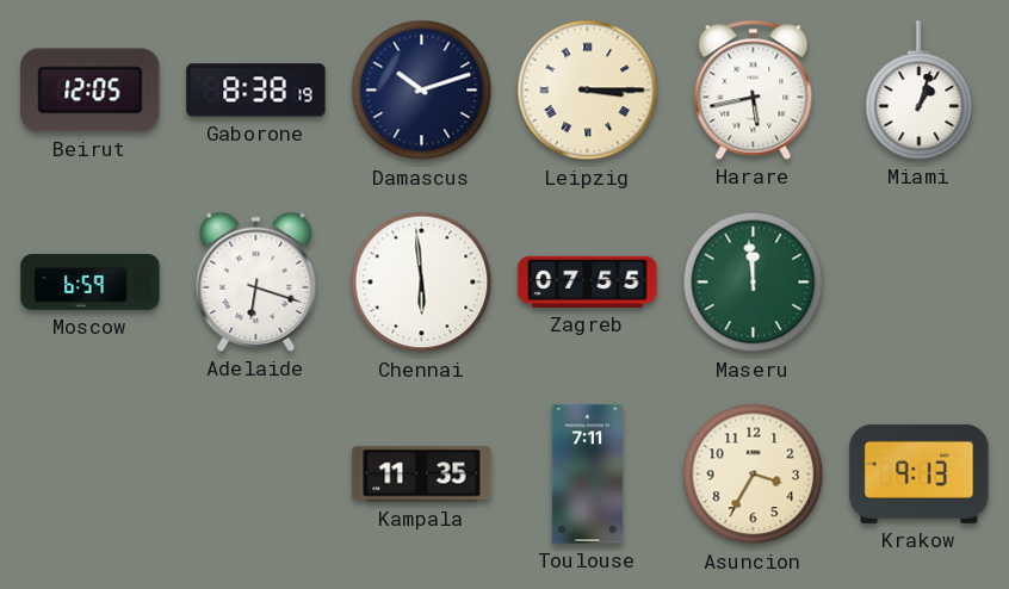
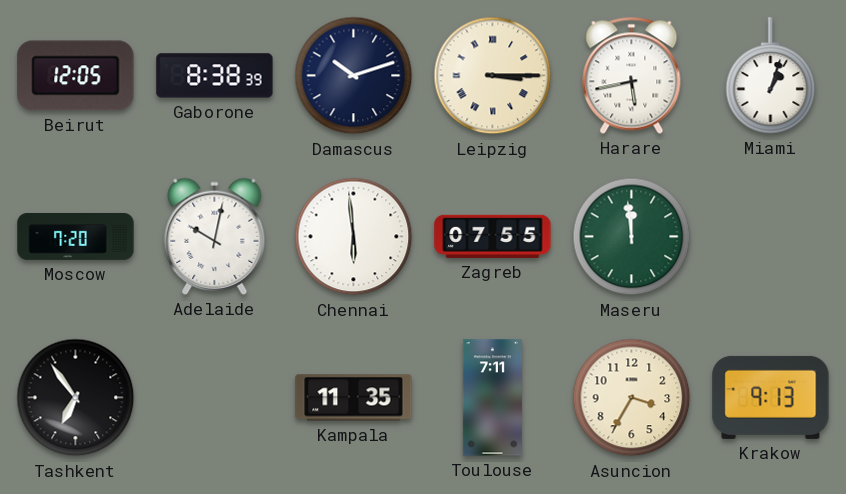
Gaborone: 8:38:19 -> 8:38:39 (215, 76)
Moscow: 6:59 -> 7:20 (76, 236)
Adelaide: 6:18 -> 10:02 (215, 236)
Tashkent: none -> 6:54 (76, 398)
